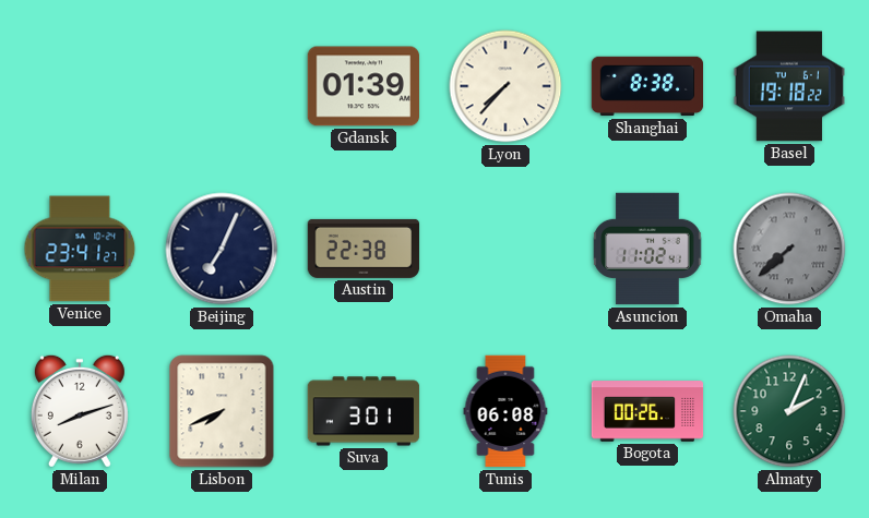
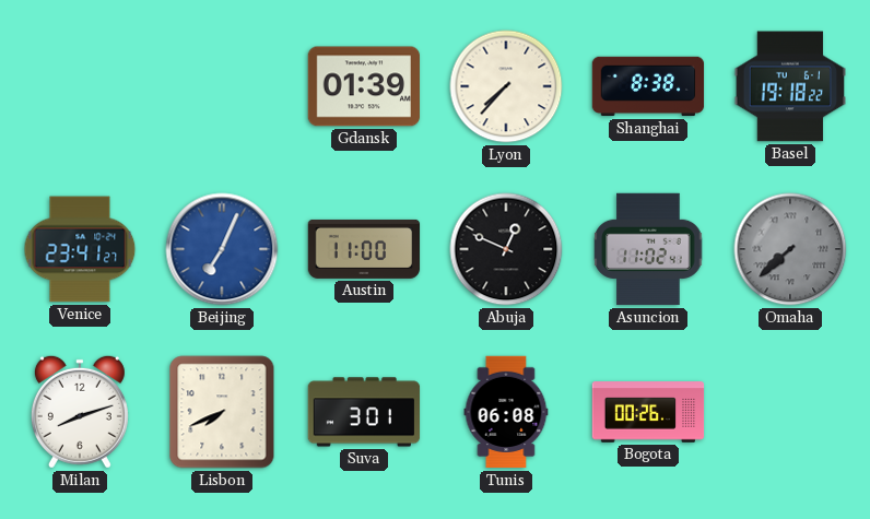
Beijing dial: navy -> blue (222, 249)
Austin: 22:38 -> 11:00 (364, 249)
Abuja: none -> 12:49 (506, 249)
Almaty: 2:04 -> none (789, 411)
